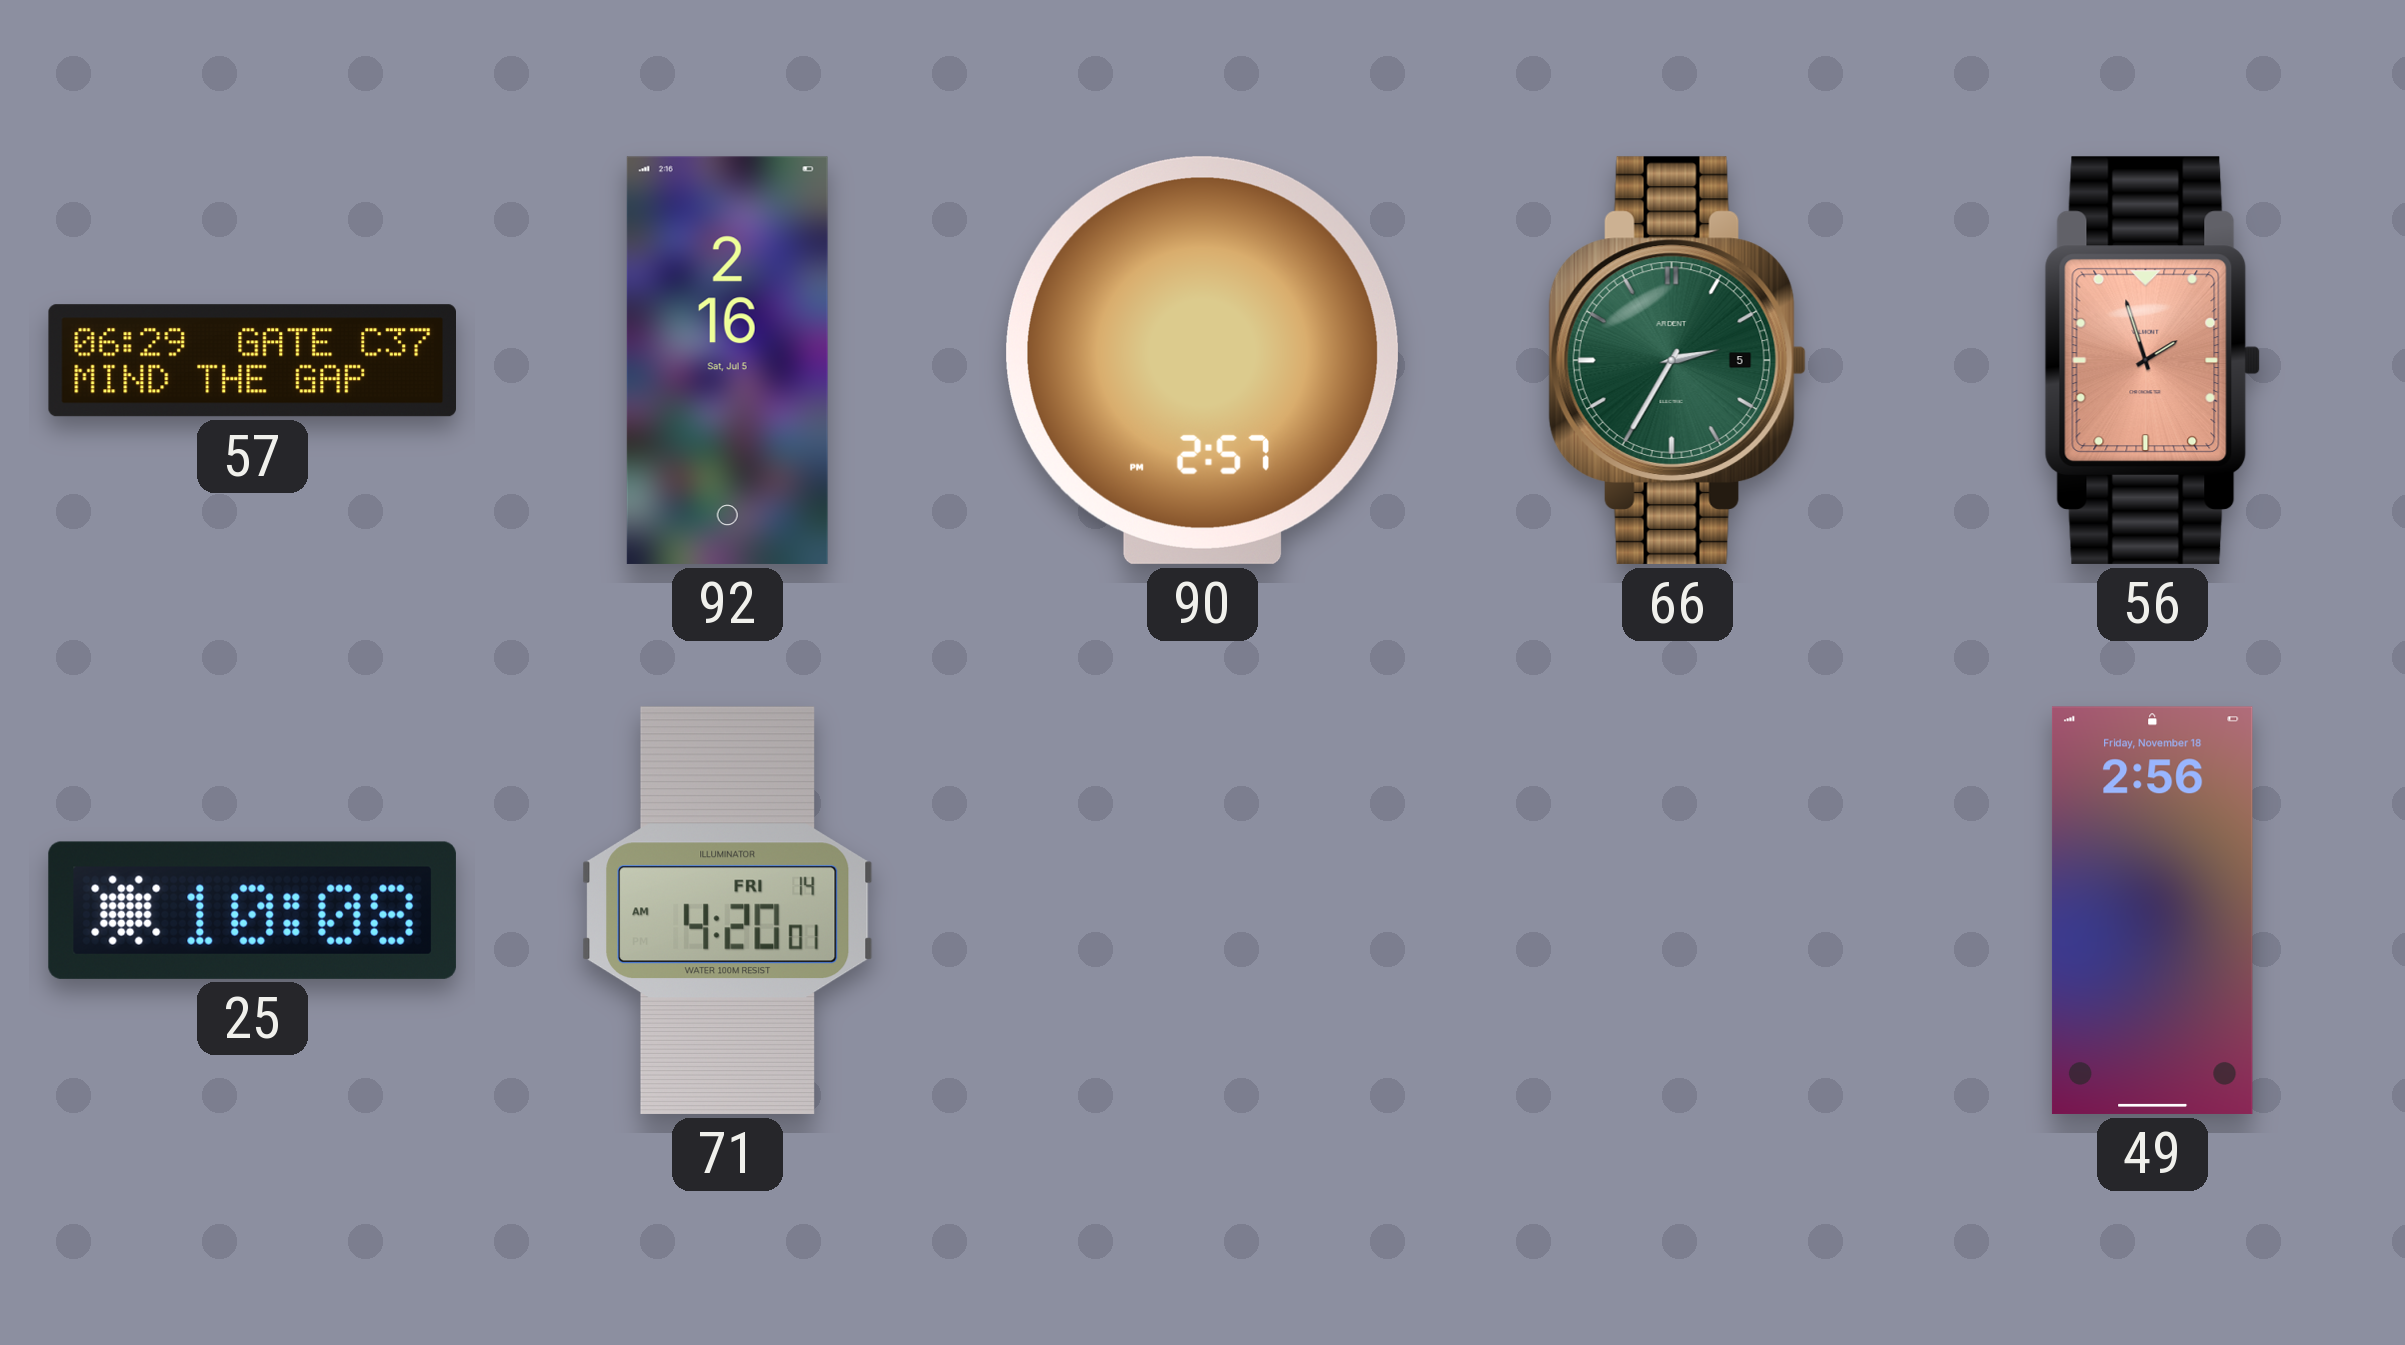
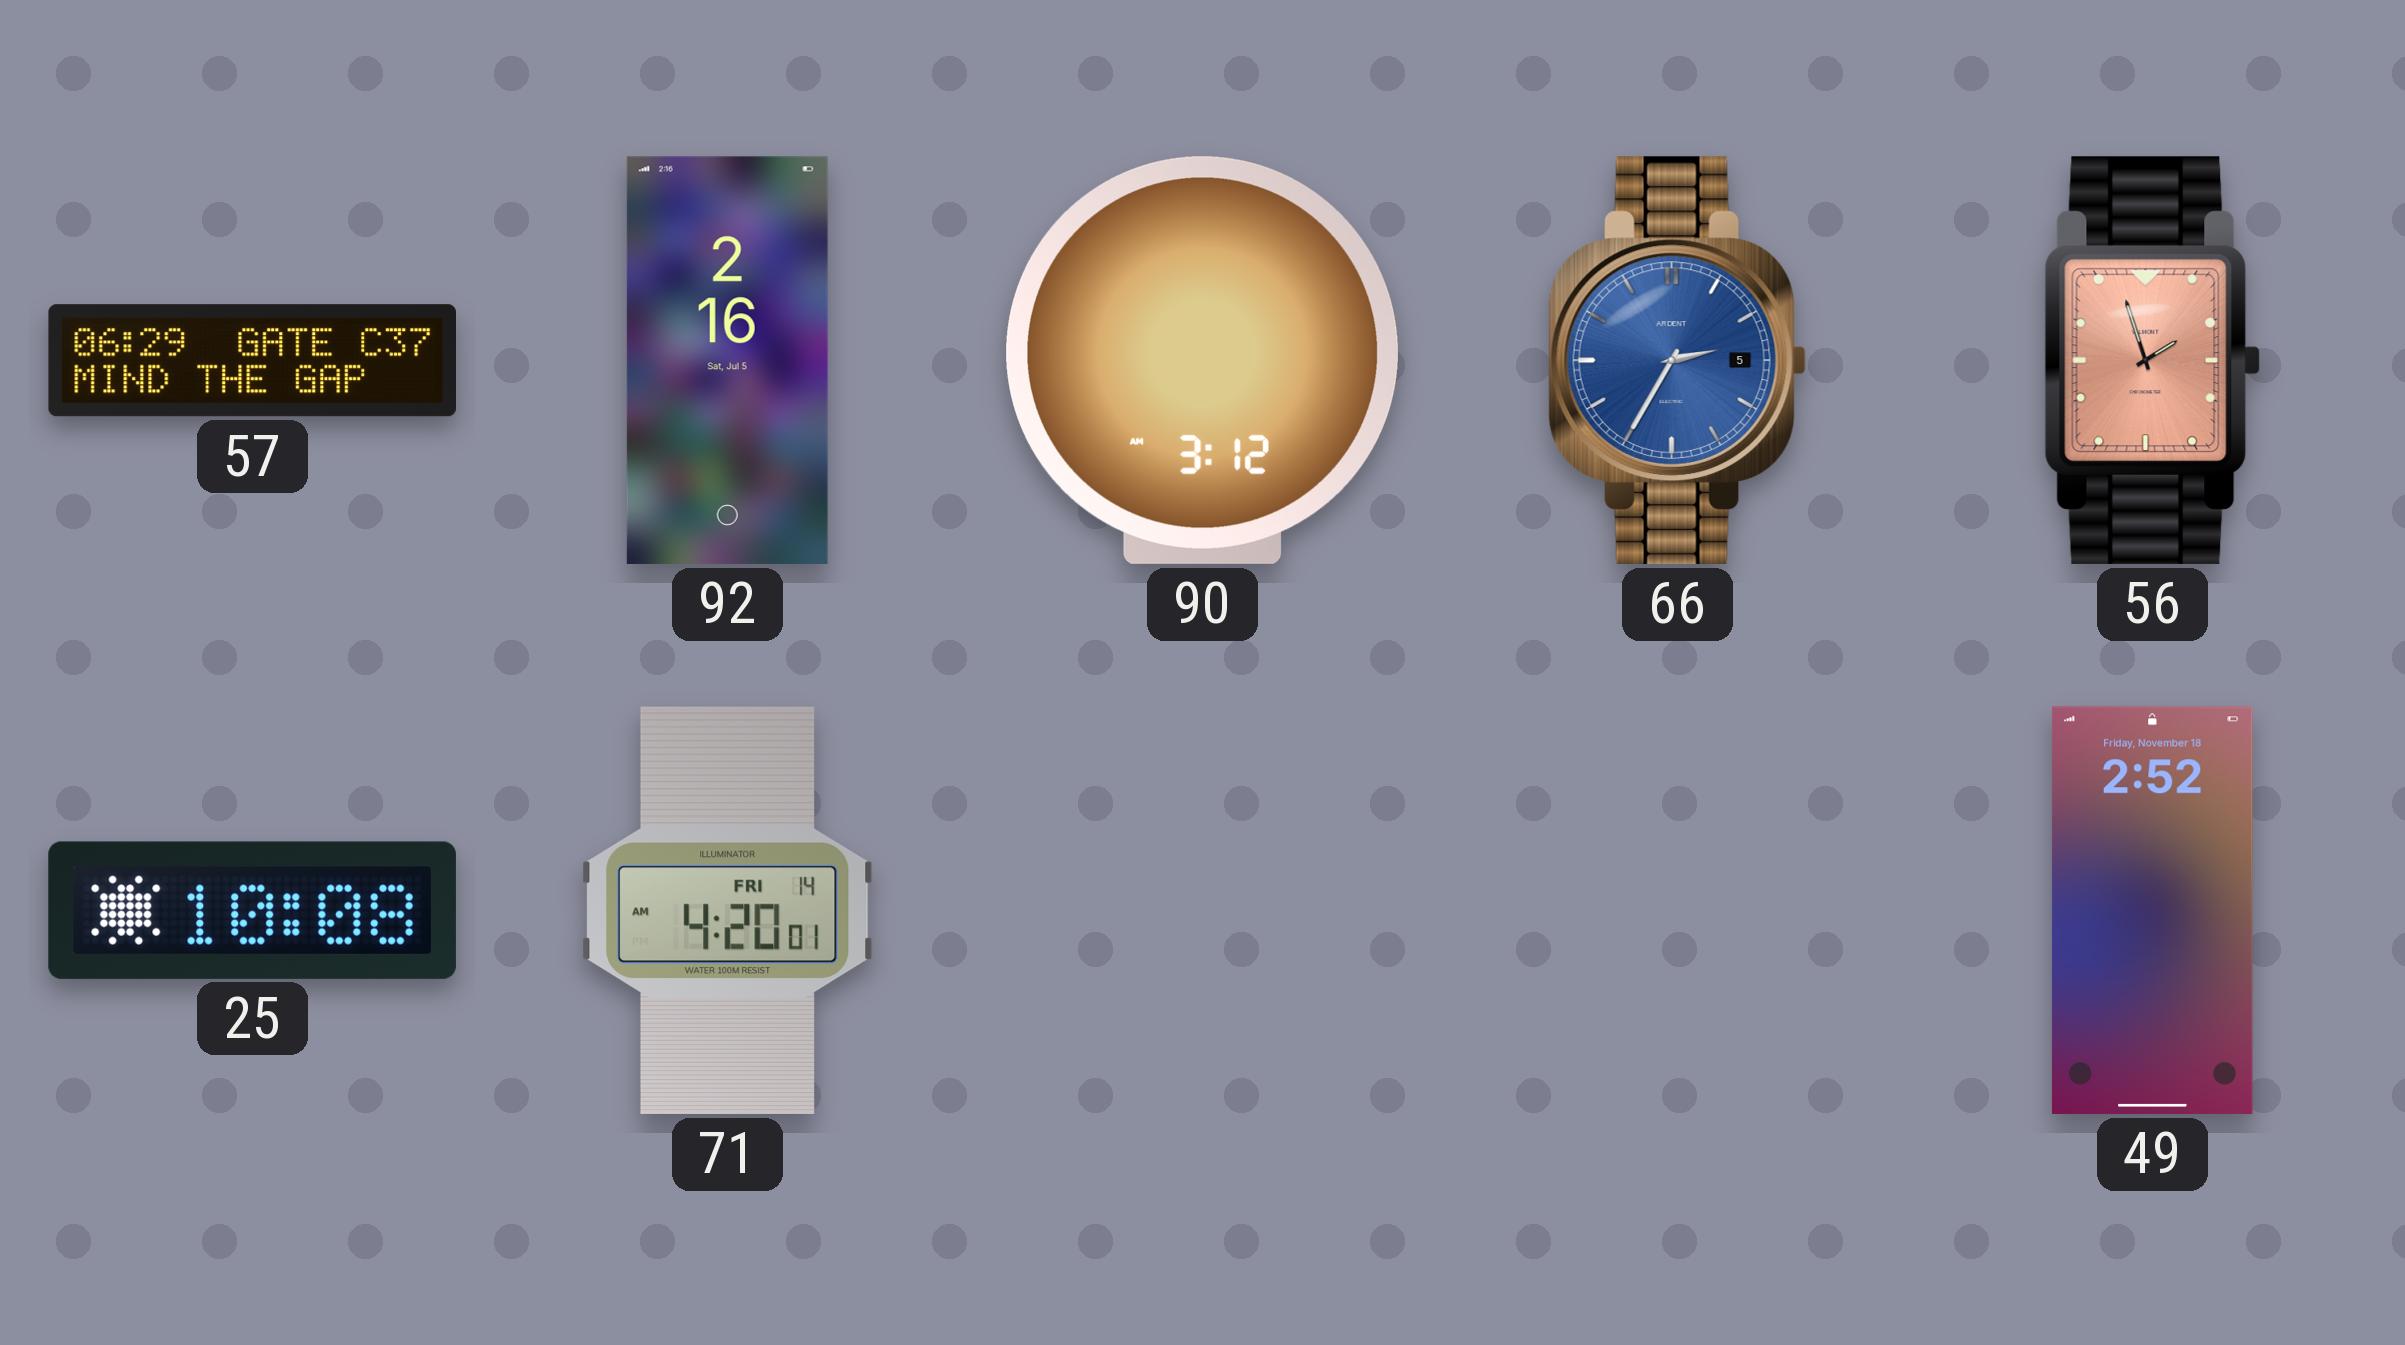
90: 2:57 -> 3:12 (1202, 360)
66 dial: green -> blue (1677, 360)
49: 2:56 -> 2:52 (2152, 910)
